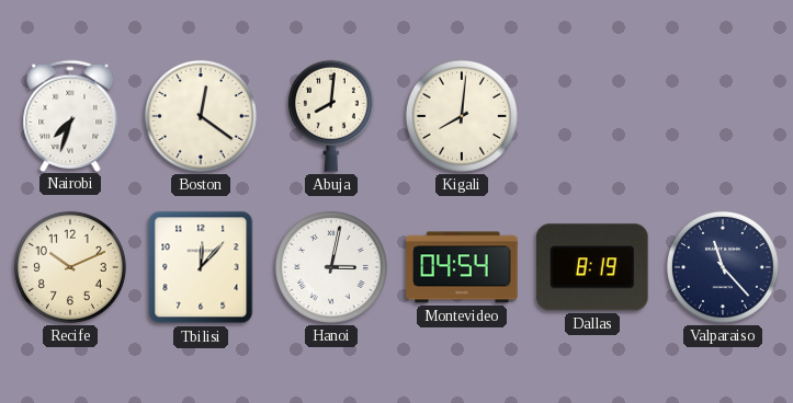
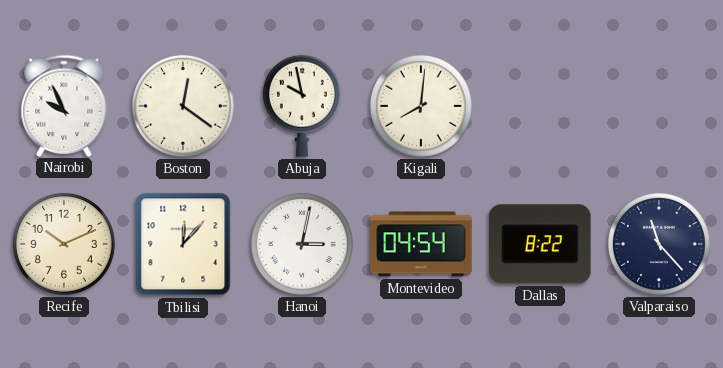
Nairobi: 7:33 -> 9:56 (64, 105)
Abuja: 8:01 -> 9:58 (302, 106)
Dallas: 8:19 -> 8:22 (540, 244)
